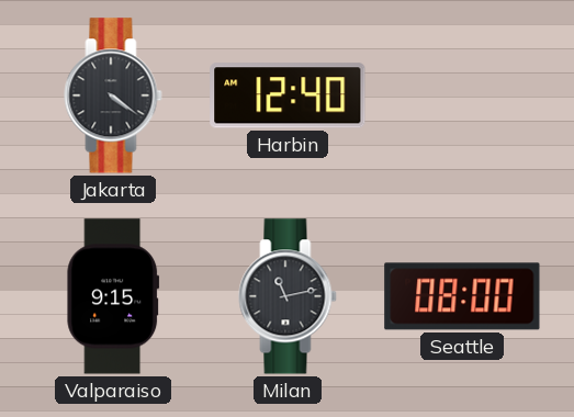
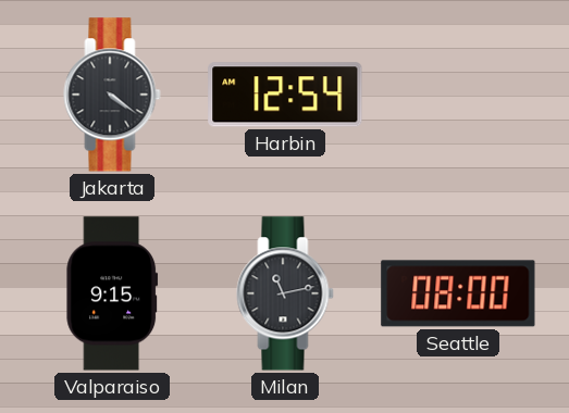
Harbin: 12:40 -> 12:54 (285, 95)
